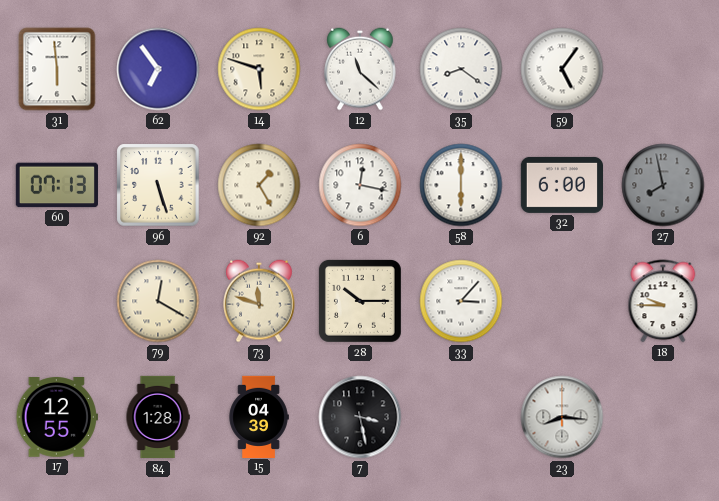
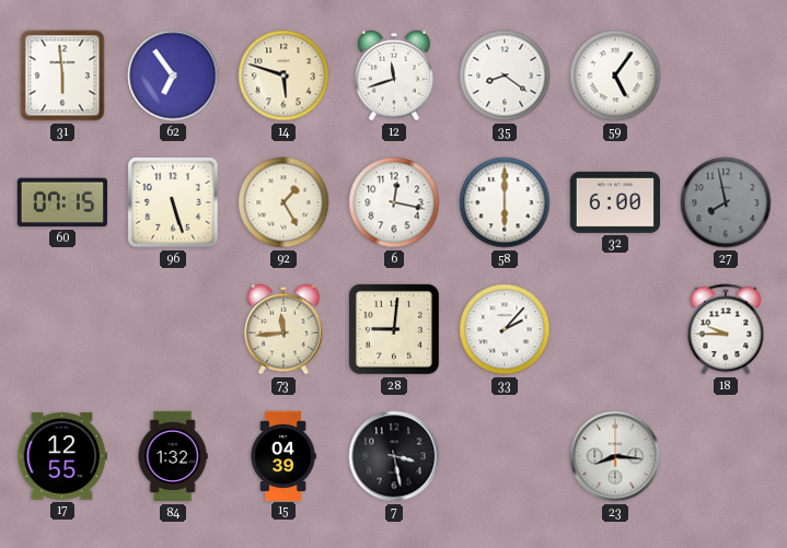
12: 11:22 -> 11:42 (394, 75)
60: 07:13 -> 07:15 (62, 202)
79: 12:20 -> none (158, 301)
73: 11:48 -> 11:44 (283, 329)
28: 10:15 -> 9:01 (394, 329)
33: 3:07 -> 2:07 (505, 329)
84: 1:28 -> 1:32 (173, 456)
